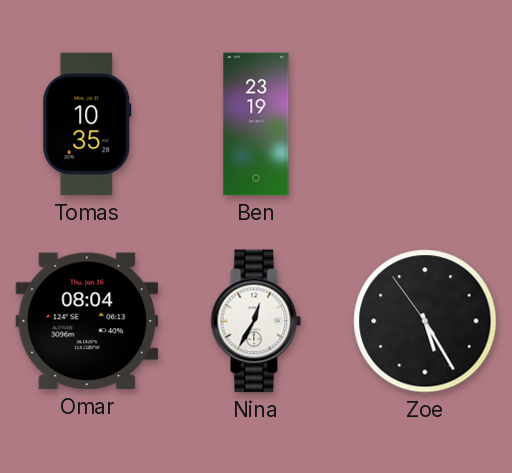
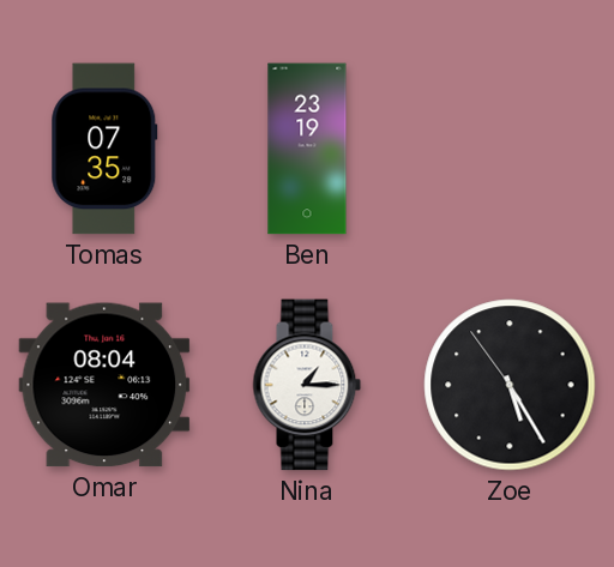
Tomas: 10:35 -> 07:35 (104, 149)
Nina: 12:35 -> 1:15 (307, 385)
